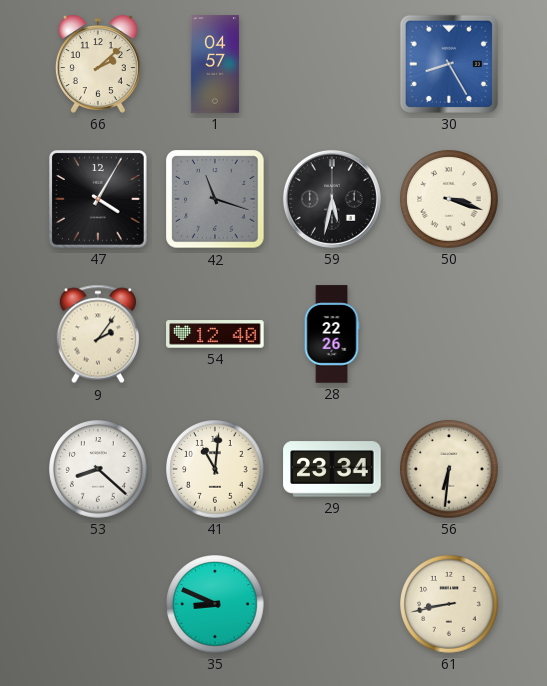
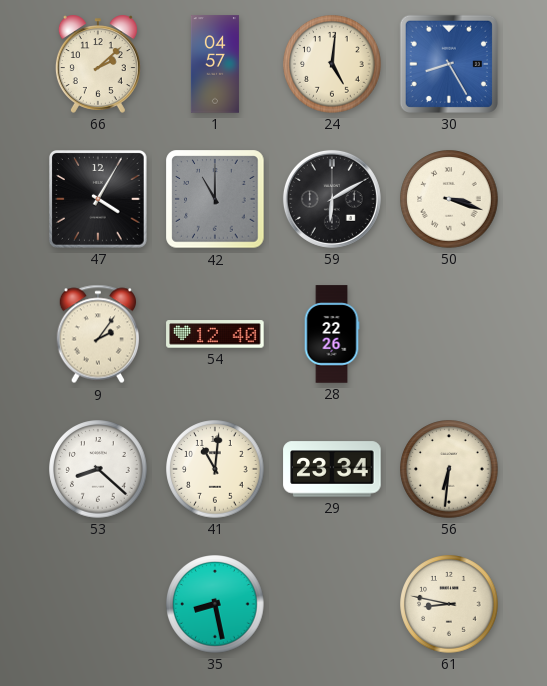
24: none -> 5:01 (332, 64)
42: 11:18 -> 11:00 (215, 199)
59: 5:32 -> 6:10 (332, 199)
35: 8:49 -> 8:28 (215, 604)
61: 8:43 -> 8:47 (449, 604)
